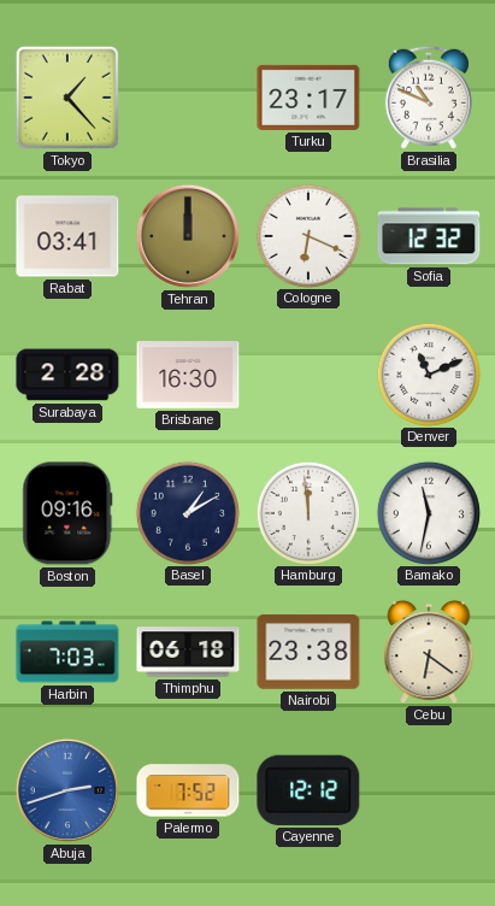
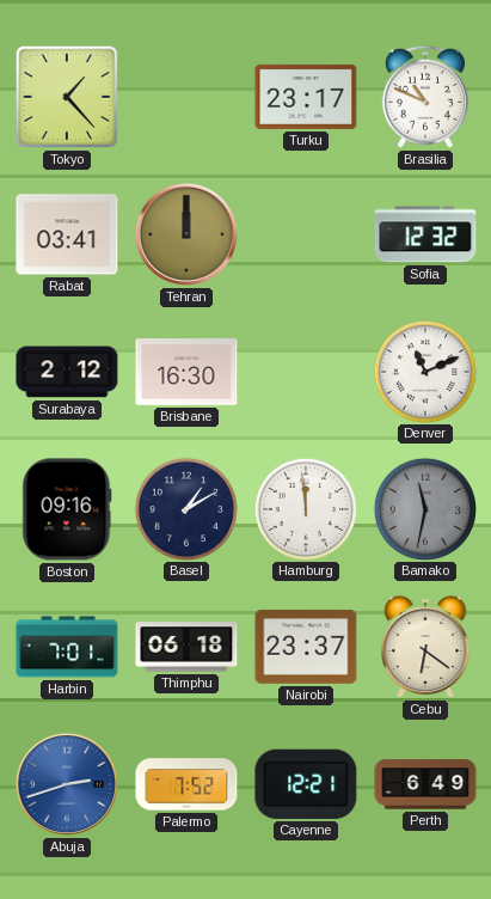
Cologne: 6:19 -> none (307, 235)
Surabaya: 2:28 -> 2:12 (67, 372)
Bamako dial: white -> grey (424, 508)
Harbin: 7:03 -> 7:01 (67, 647)
Nairobi: 23:38 -> 23:37 (306, 647)
Cayenne: 12:12 -> 12:21 (306, 784)
Perth: none -> 6:49 (425, 784)
